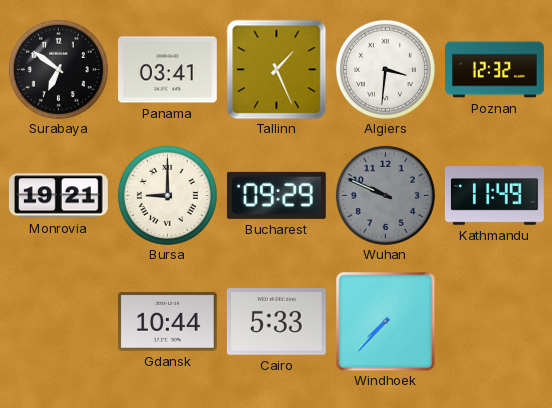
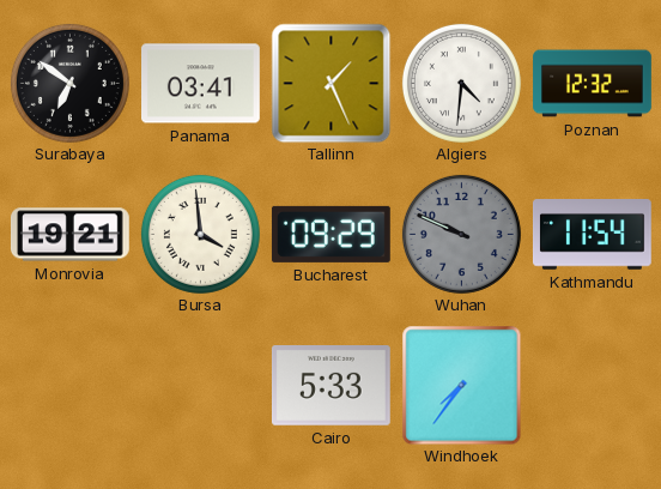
Algiers: 3:31 -> 4:31 (461, 83)
Bursa: 9:00 -> 3:59 (200, 234)
Kathmandu: 11:49 -> 11:54 (592, 235)
Gdansk: 10:44 -> none (167, 321)
Windhoek: 7:37 -> 7:36 (461, 385)
